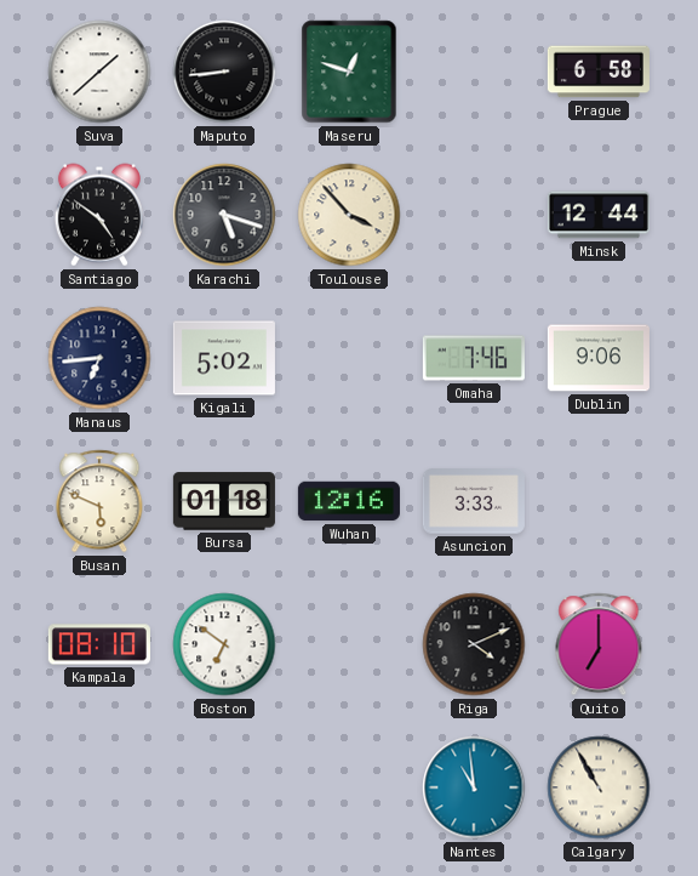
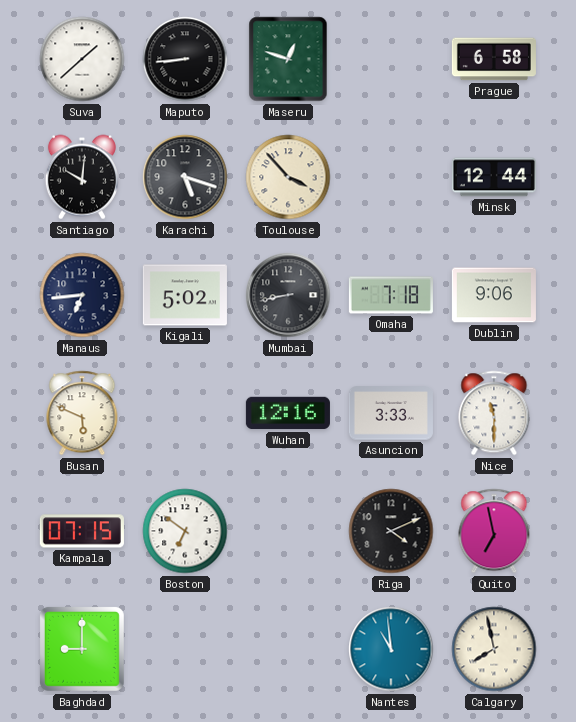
Santiago: 4:51 -> 10:01 (82, 177)
Mumbai: none -> 8:43 (288, 295)
Omaha: 7:46 -> 7:18 (391, 295)
Bursa: 01:18 -> none (224, 501)
Nice: none -> 11:30 (494, 413)
Kampala: 08:10 -> 07:15 (82, 531)
Quito: 7:00 -> 6:58 (494, 531)
Baghdad: none -> 9:00 (82, 649)
Calgary: 10:55 -> 7:58 (494, 649)
